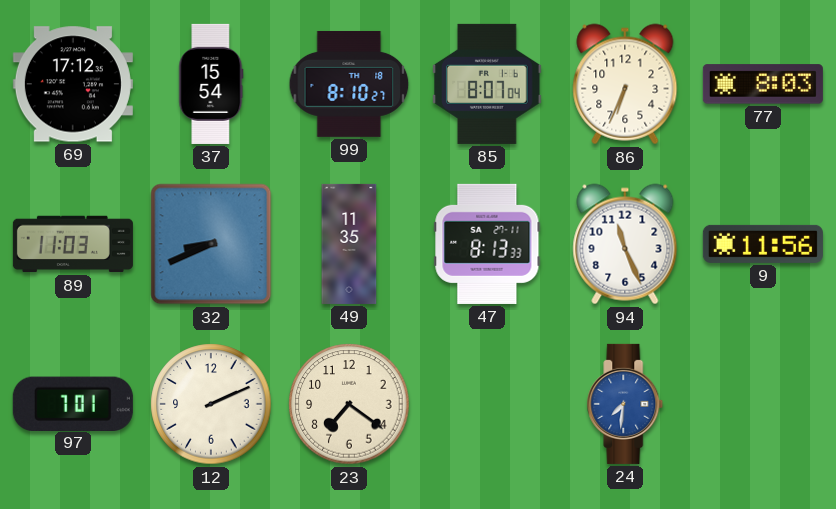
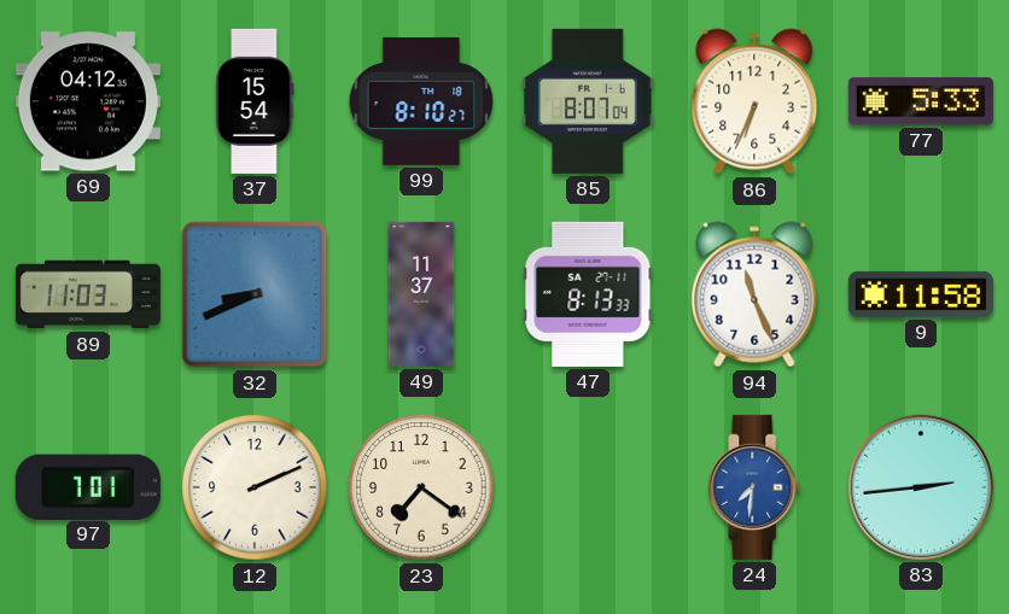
69: 17:12 -> 04:12 (88, 101)
77: 8:03 -> 5:33 (921, 101)
49: 11:35 -> 11:37 (421, 294)
9: 11:56 -> 11:58 (921, 294)
83: none -> 2:44 (921, 487)
